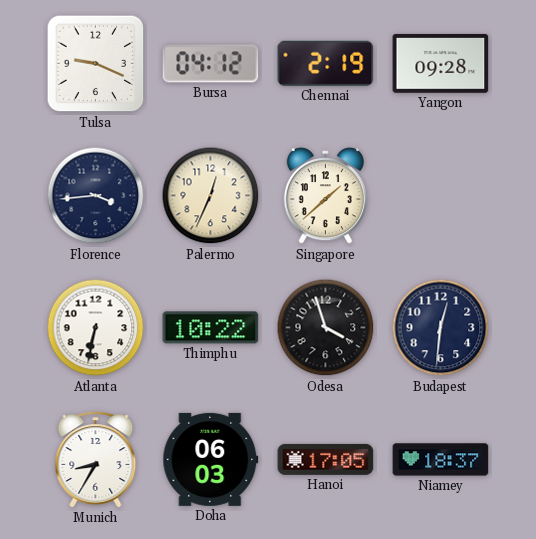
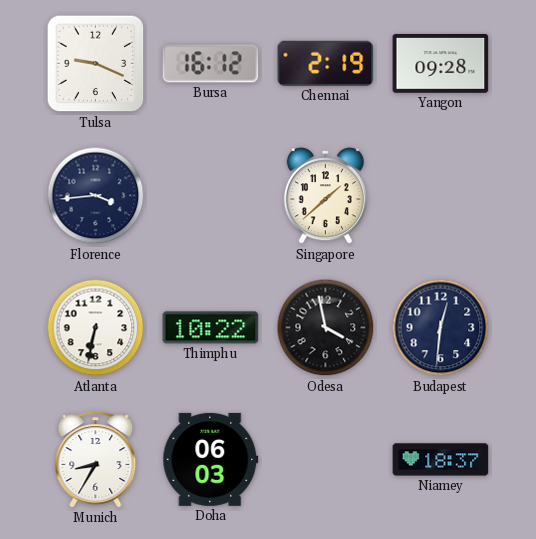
Bursa: 04:12 -> 16:12 (211, 64)
Palermo: 12:34 -> none (211, 196)
Odesa: 3:57 -> 3:58 (326, 328)
Hanoi: 17:05 -> none (326, 459)
